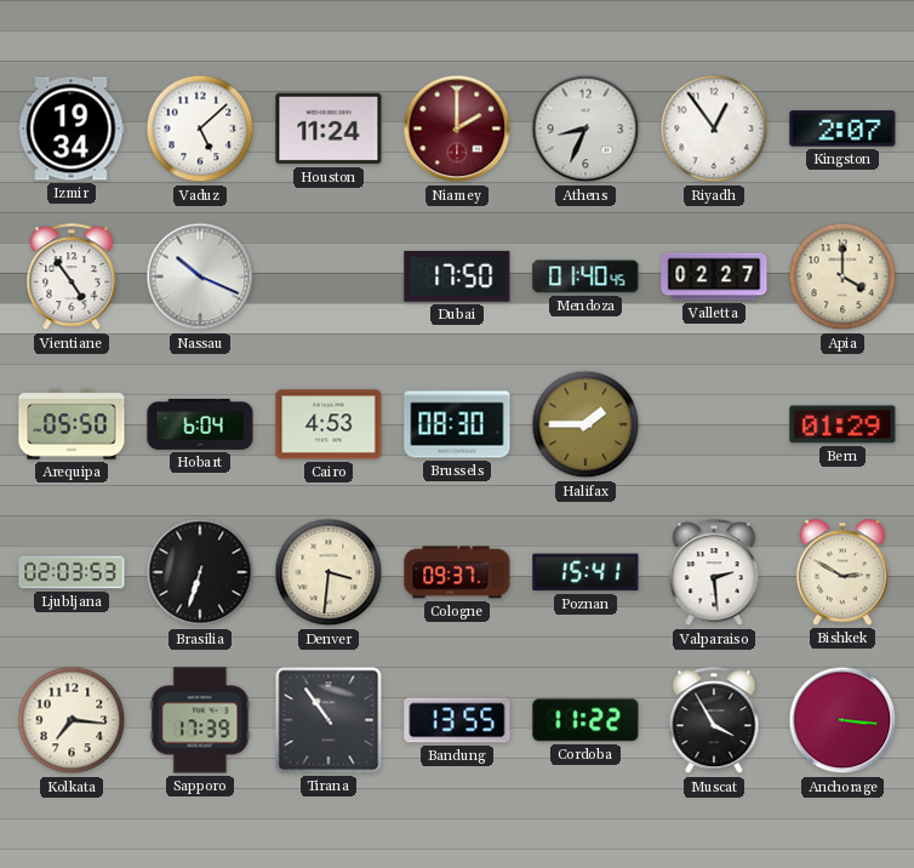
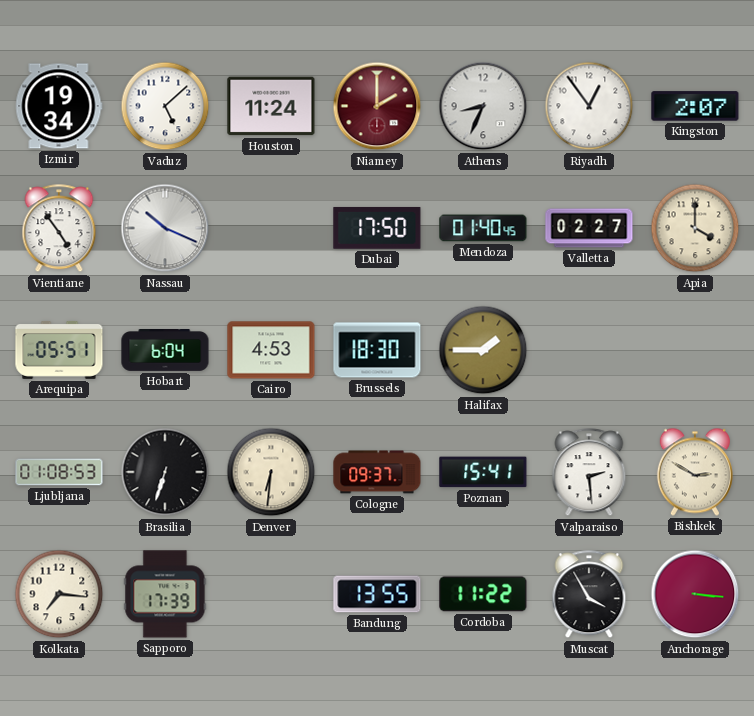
Arequipa: 05:50 -> 05:51 (59, 350)
Brussels: 08:30 -> 18:30 (377, 350)
Bern: 01:29 -> none (842, 424)
Ljubljana: 02:03 -> 01:08 (59, 472)
Denver: 3:31 -> 6:31 (271, 472)
Tirana: 10:54 -> none (329, 720)
